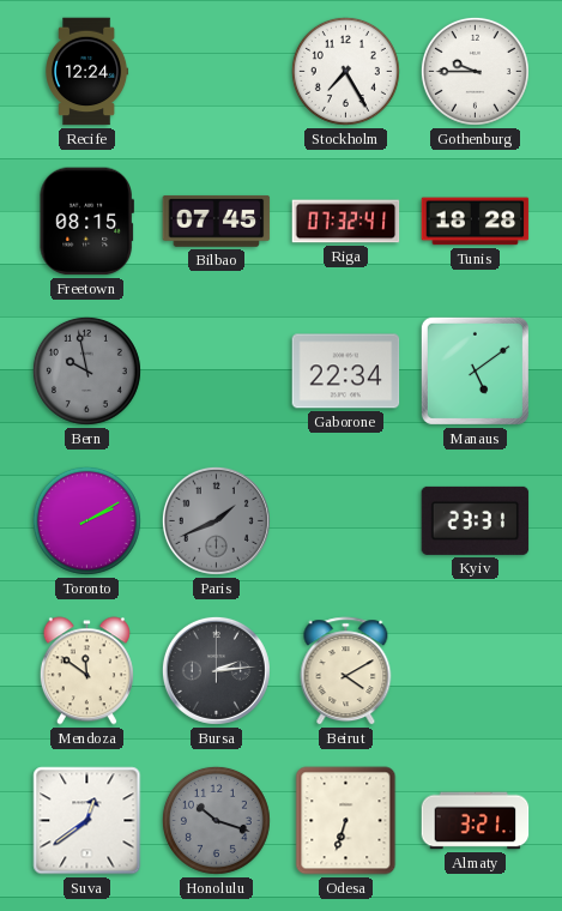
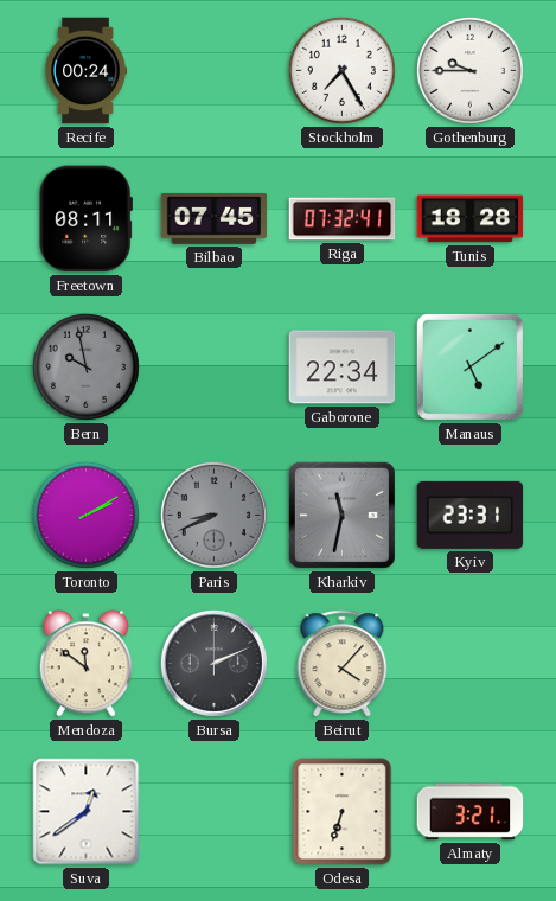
Recife: 12:24 -> 00:24 (87, 71)
Freetown: 08:15 -> 08:11 (85, 219)
Paris: 1:41 -> 8:41 (213, 515)
Kharkiv: none -> 11:32 (341, 515)
Bursa: 2:14 -> 2:11 (213, 663)
Beirut: 4:10 -> 4:07 (343, 664)
Honolulu: 10:18 -> none (216, 820)
